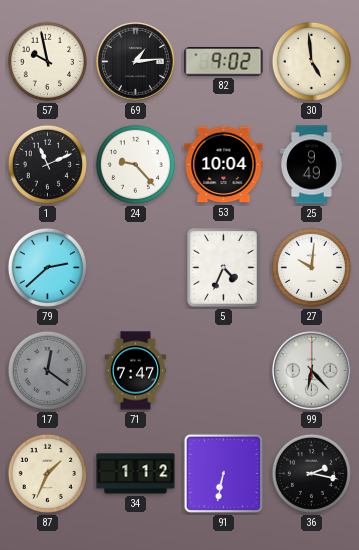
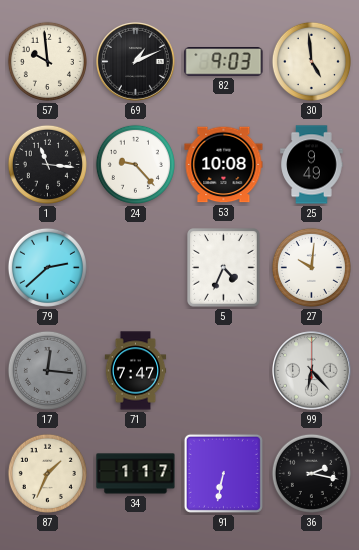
57: 9:58 -> 9:59 (47, 61)
69: 1:14 -> 1:11 (136, 62)
82: 9:02 -> 9:03 (224, 62)
1: 11:11 -> 11:16 (47, 164)
53: 10:04 -> 10:08 (224, 165)
17: 12:21 -> 12:16 (47, 370)
34: 1:12 -> 1:17 (136, 474)
